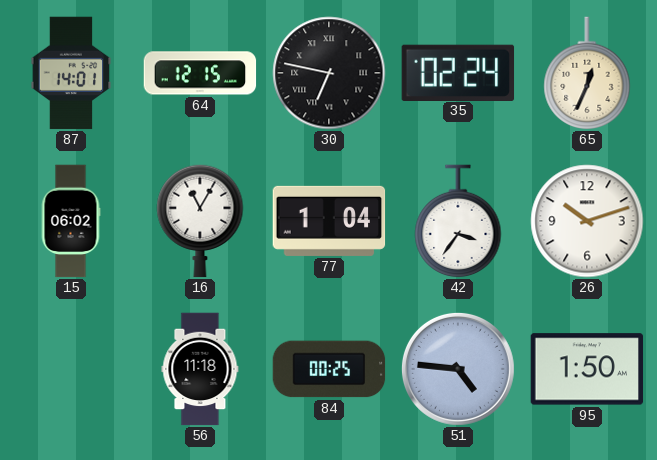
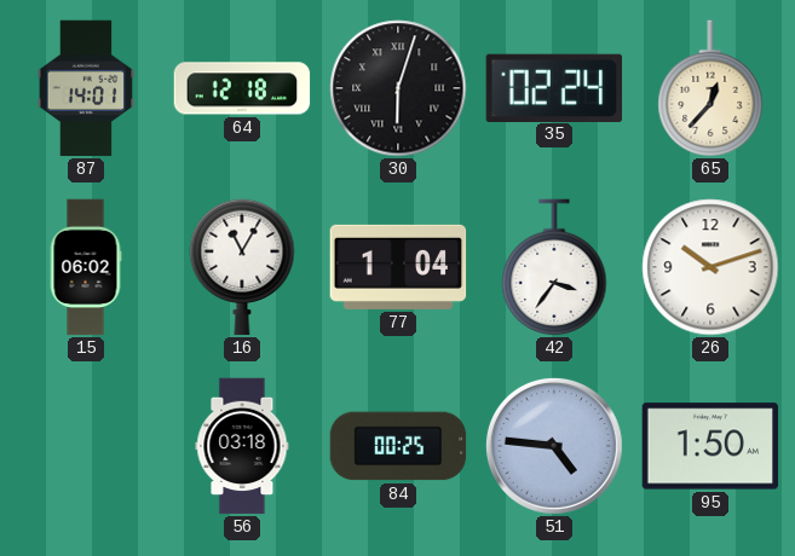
64: 12:15 -> 12:18 (242, 88)
30: 6:47 -> 6:03 (398, 88)
65: 12:34 -> 12:37 (710, 88)
56: 11:18 -> 03:18 (242, 446)
